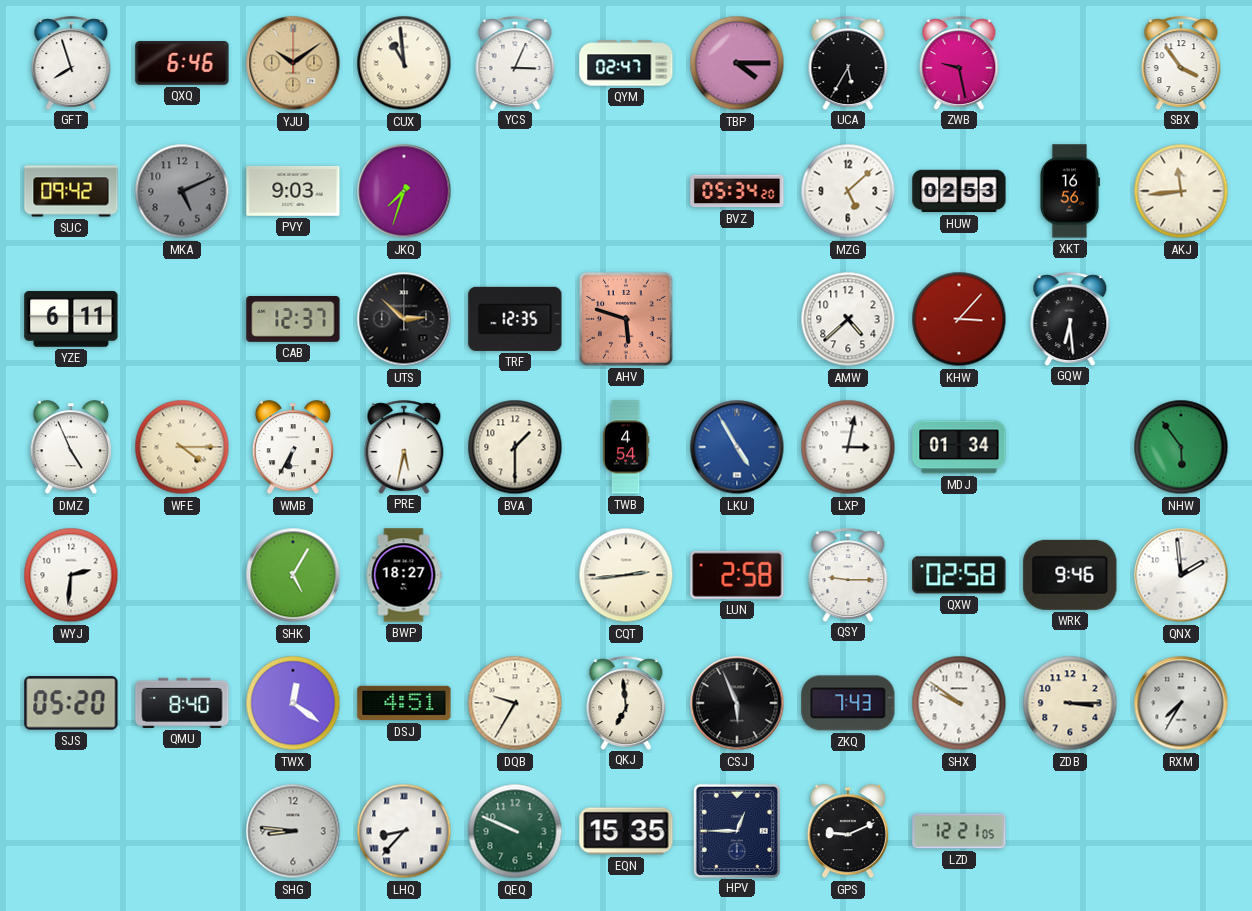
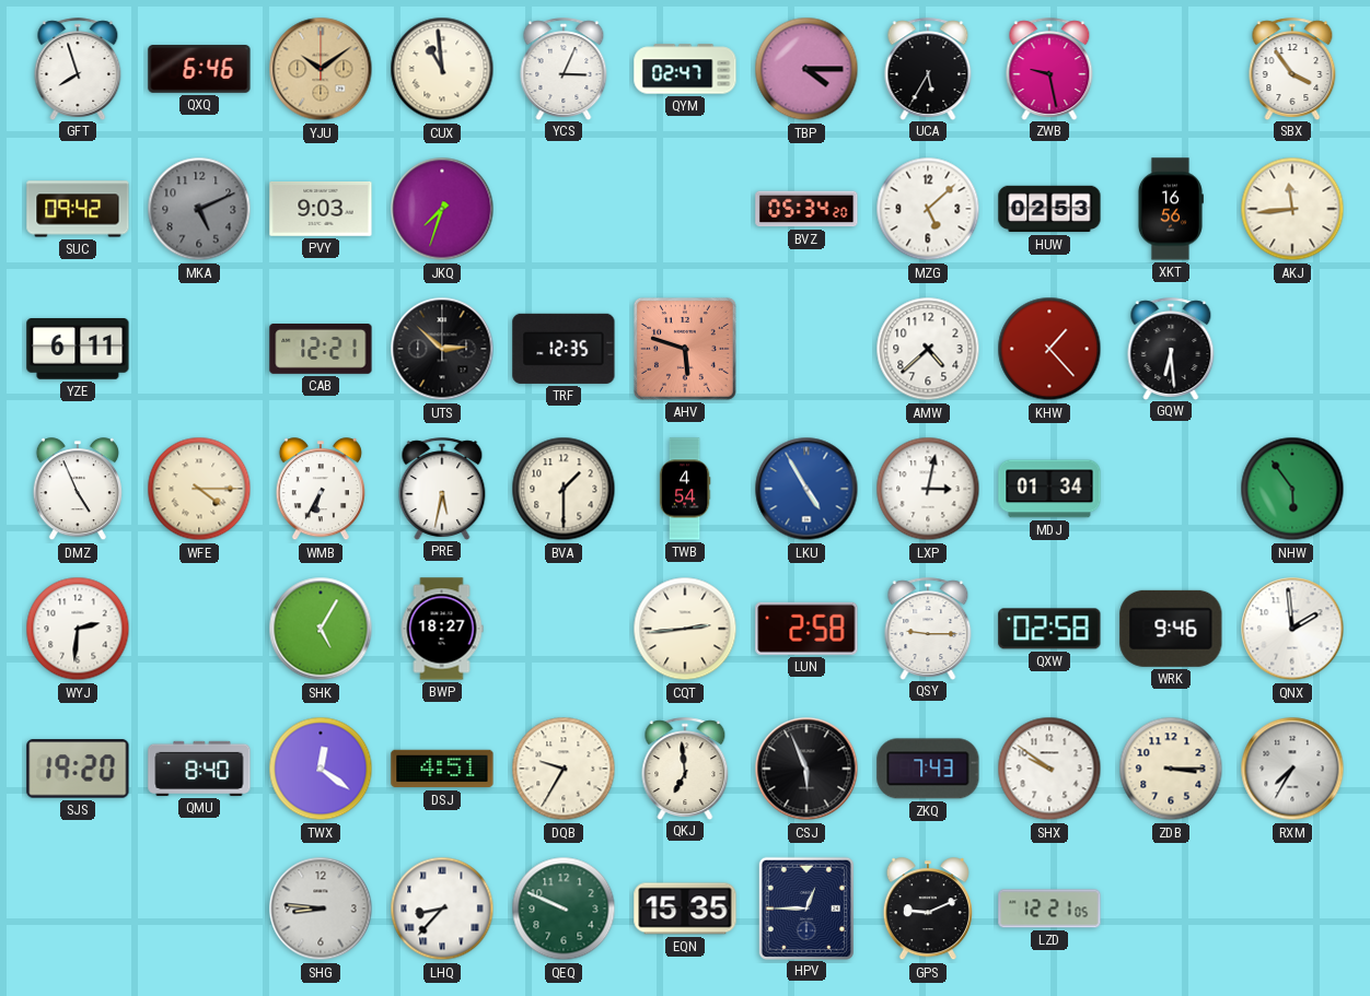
CAB: 12:37 -> 12:21 (321, 350)
KHW: 3:07 -> 1:23 (1049, 349)
SJS: 05:20 -> 19:20 (78, 769)
